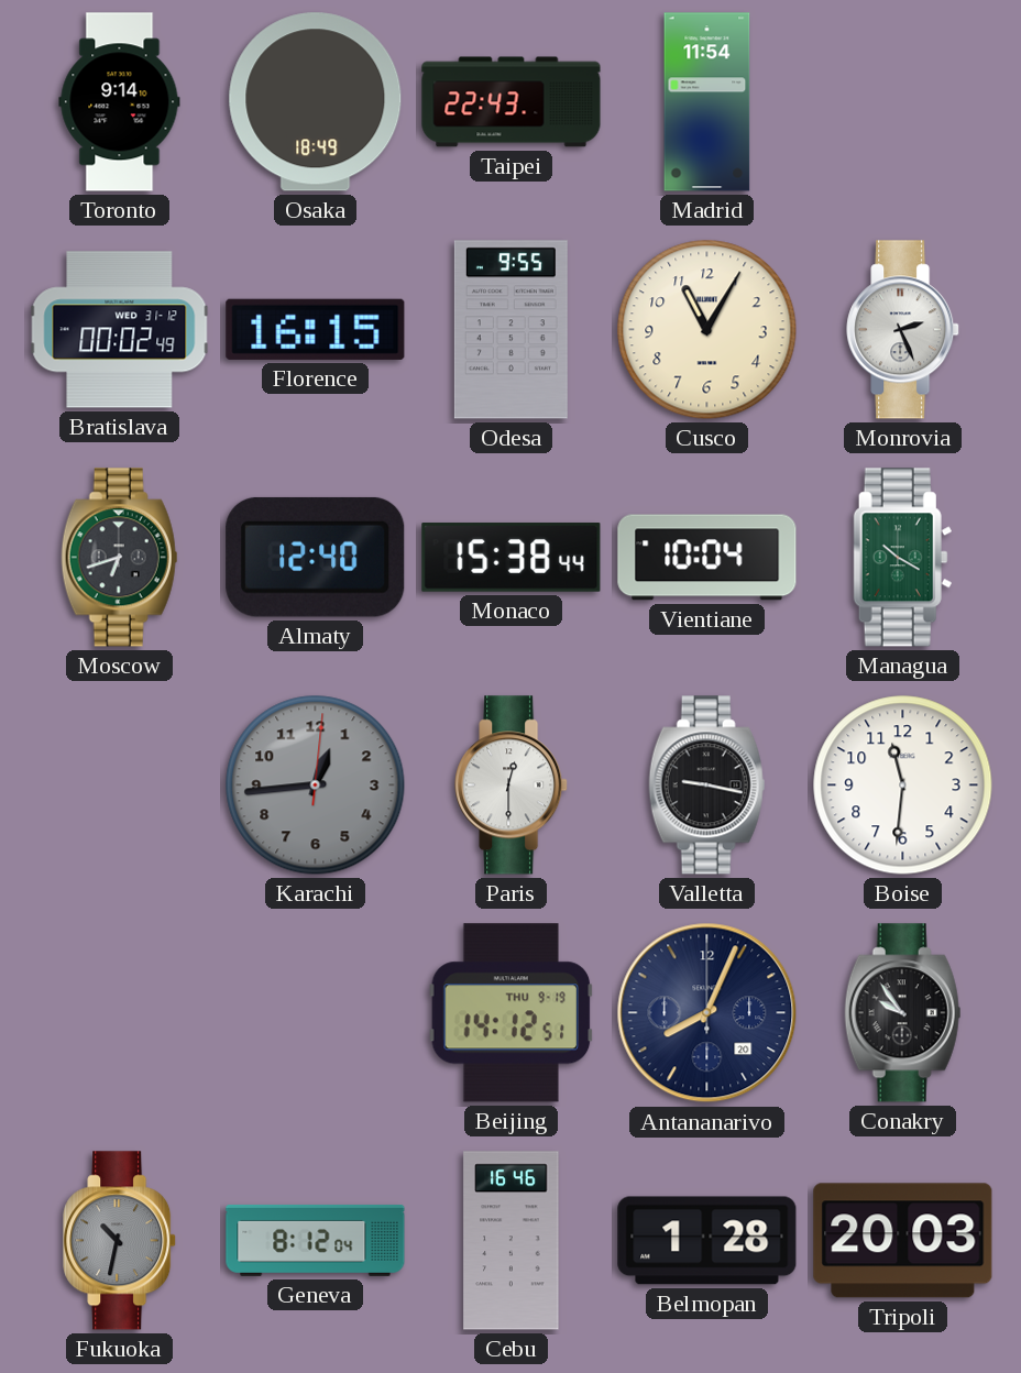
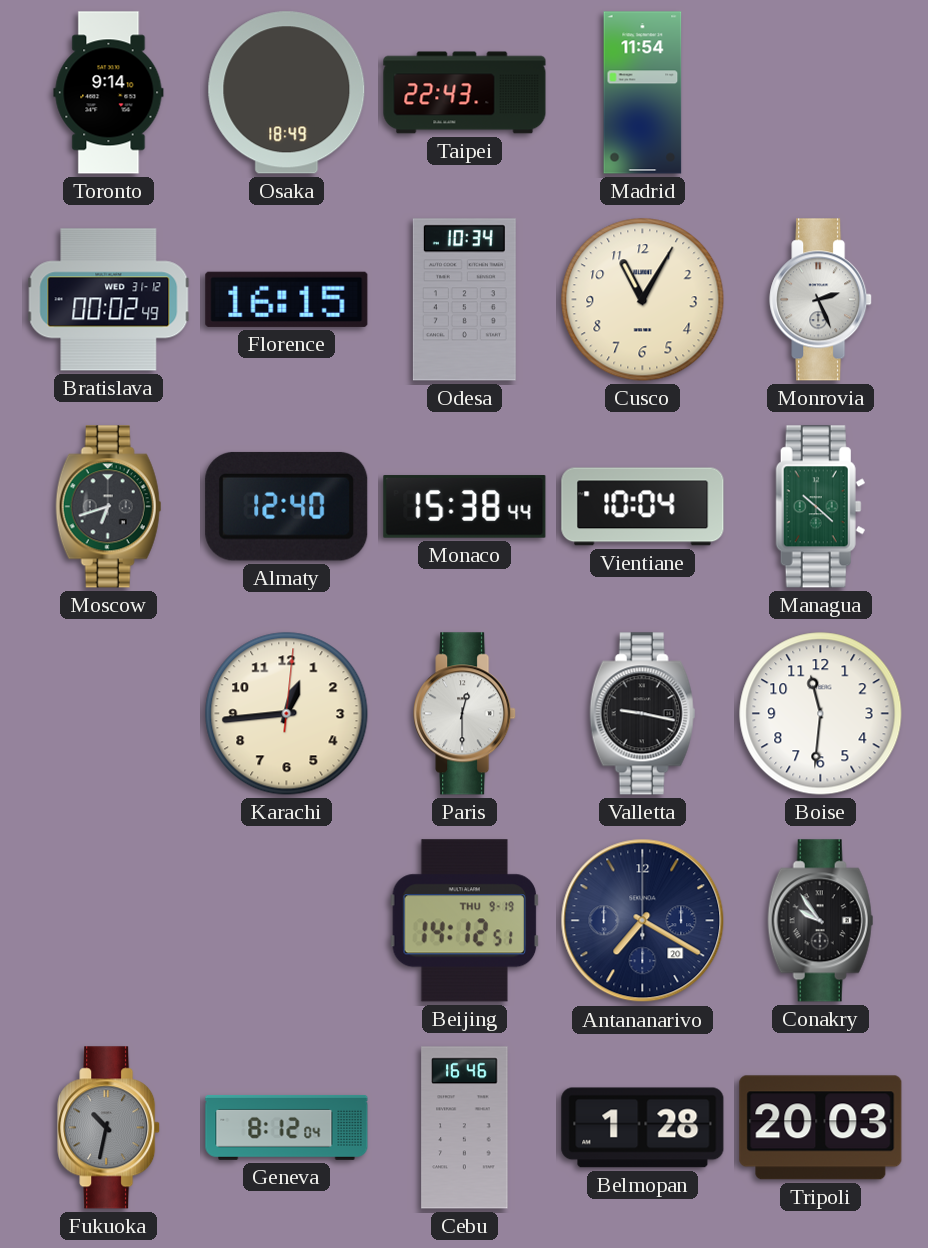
Odesa: 9:55 -> 10:34 (464, 300)
Managua: 10:20 -> 10:22 (821, 507)
Karachi dial: grey -> cream (287, 714)
Antananarivo: 8:04 -> 7:20 (643, 921)
